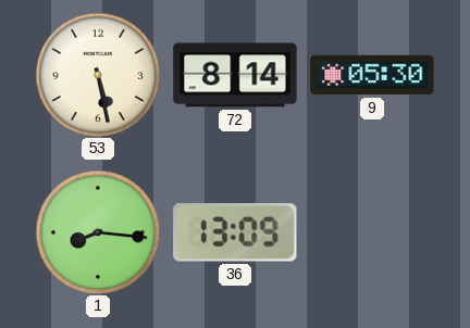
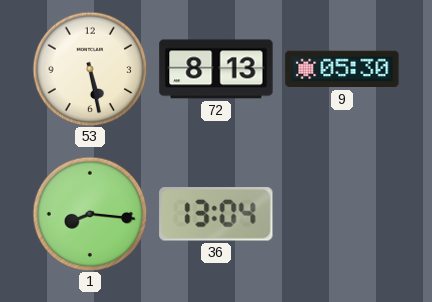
72: 8:14 -> 8:13 (216, 69)
36: 13:09 -> 13:04 (216, 214)
